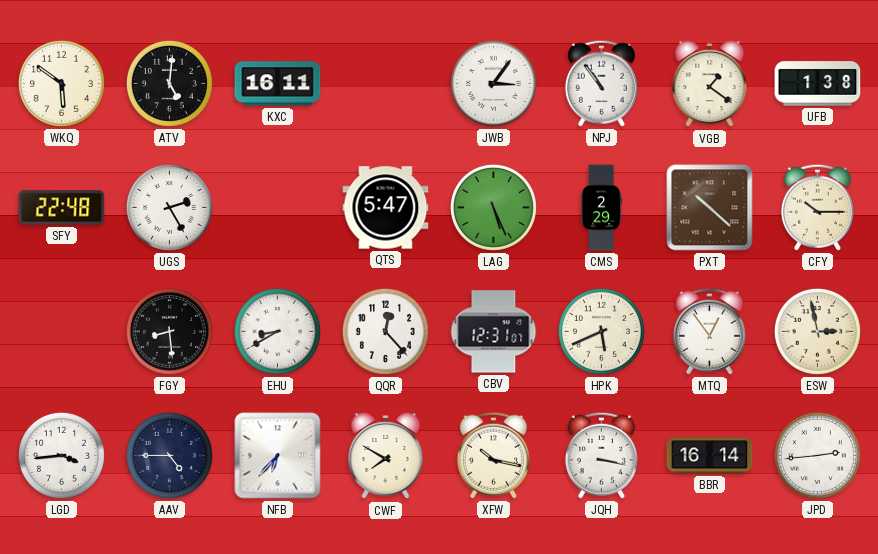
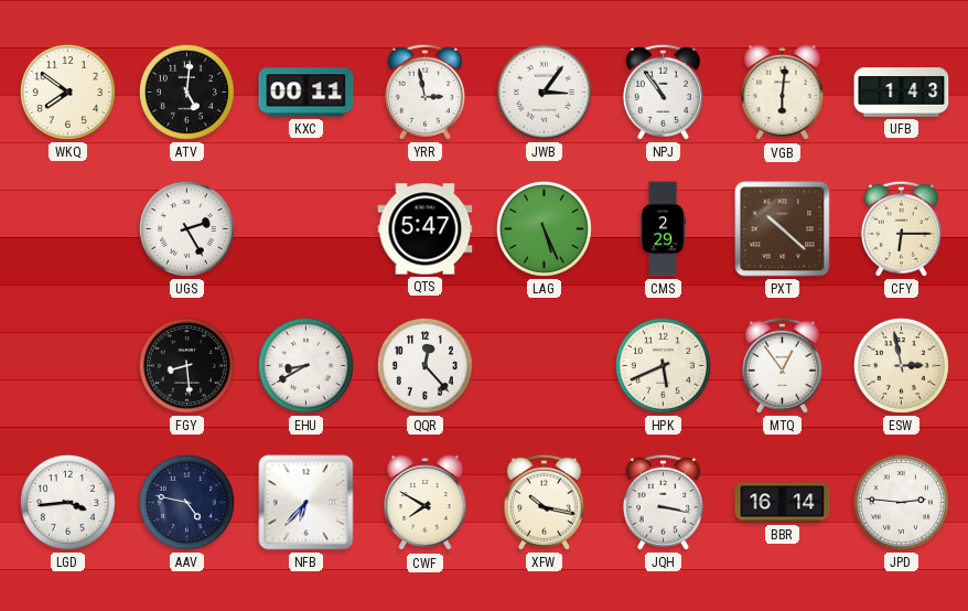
WKQ: 5:51 -> 7:51 (67, 92)
KXC: 16:11 -> 00:11 (306, 93)
YRR: none -> 2:58 (424, 92)
VGB: 1:21 -> 6:01 (783, 93)
UFB: 1:38 -> 1:43 (902, 93)
SFY: 22:48 -> none (62, 208)
CFY: 10:15 -> 6:15 (901, 228)
CBV: 12:31 -> none (494, 332)
AAV: 4:45 -> 4:47 (186, 502)
JPD: 2:44 -> 2:46 (901, 502)
